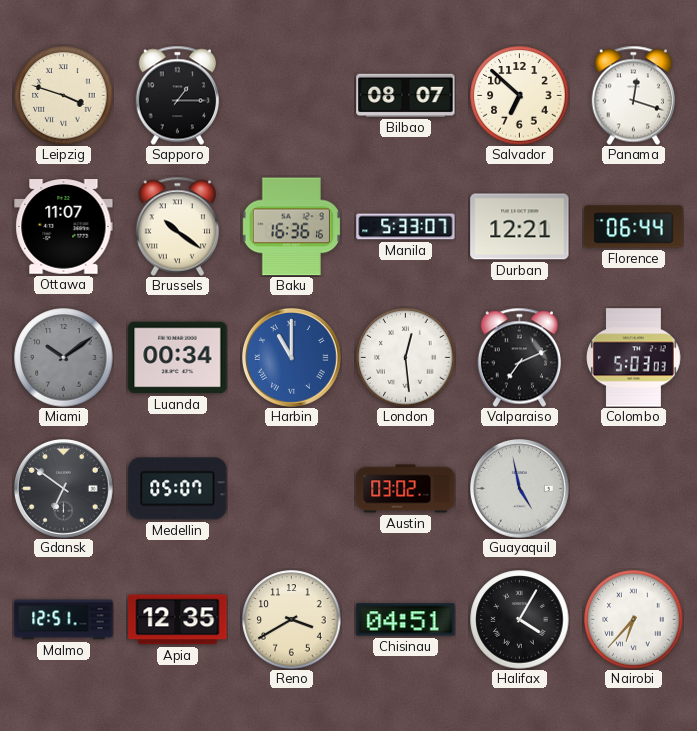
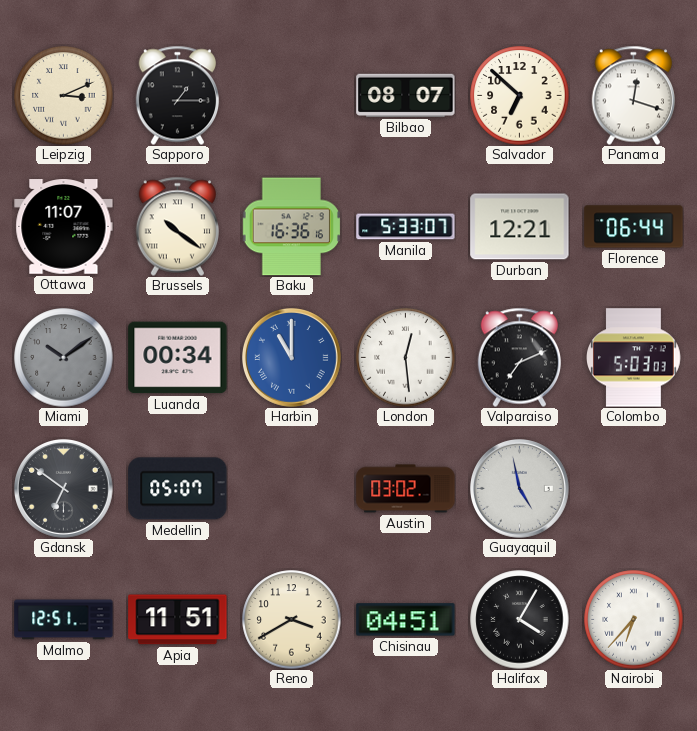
Leipzig: 3:48 -> 3:11 (64, 96)
Apia: 12:35 -> 11:51 (178, 620)
